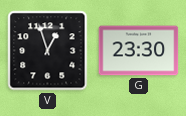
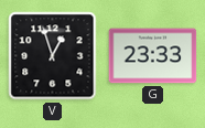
G: 23:30 -> 23:33 (153, 56)
